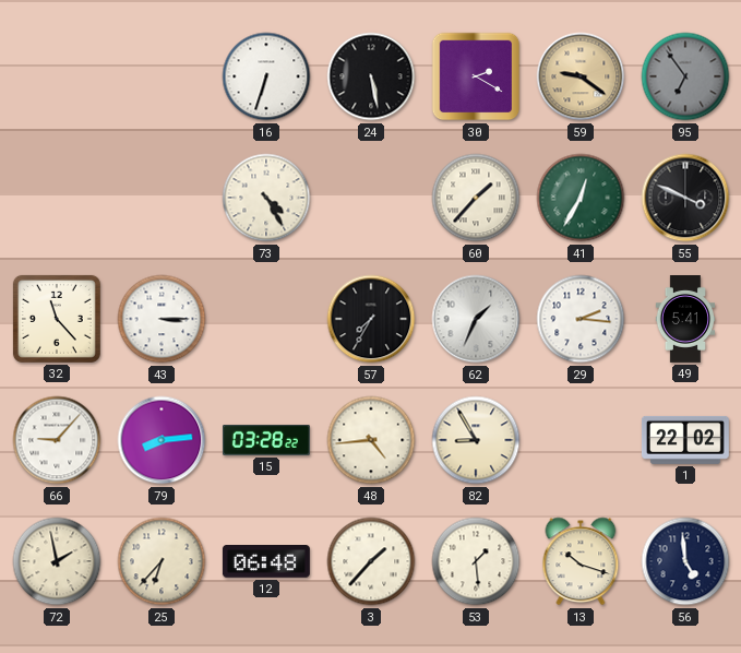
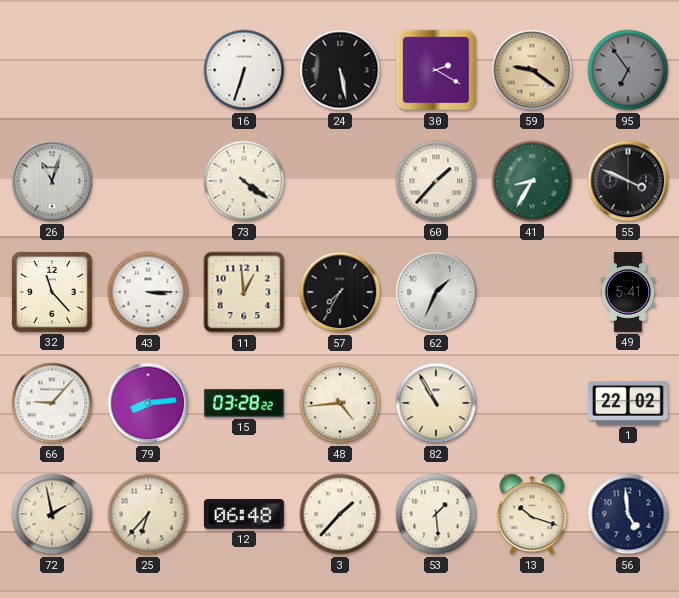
26: none -> 11:03 (52, 181)
73: 4:25 -> 4:21 (244, 181)
41: 12:35 -> 8:35 (532, 181)
11: none -> 12:59 (244, 292)
29: 2:16 -> none (581, 319)
82: 8:55 -> 10:55 (436, 403)
